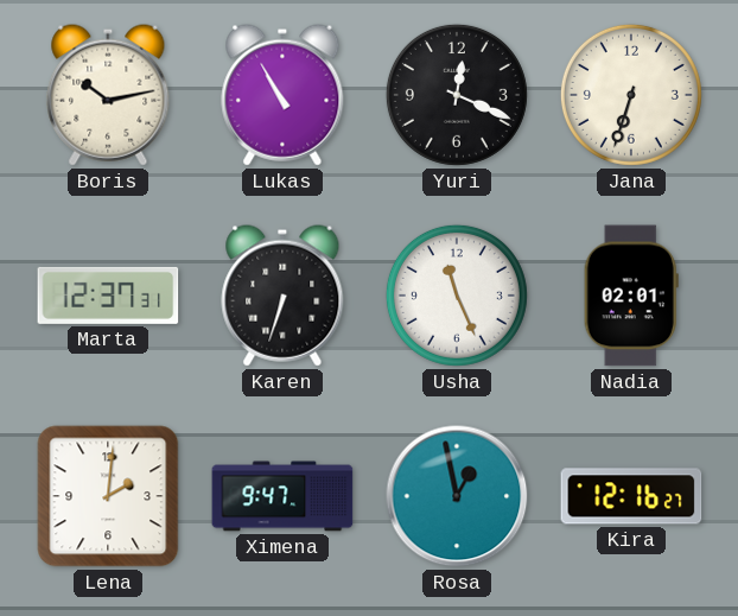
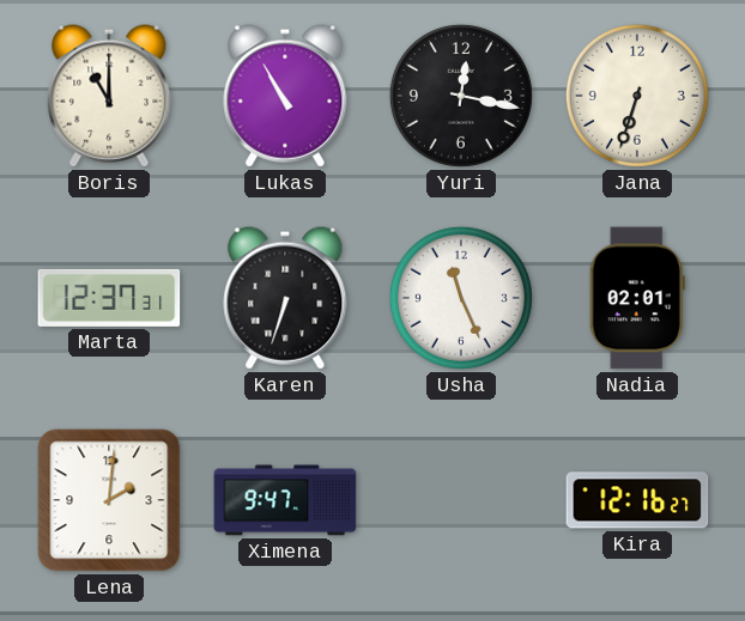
Boris: 10:13 -> 11:00 (109, 96)
Yuri: 12:19 -> 12:17 (461, 96)
Rosa: 12:58 -> none (457, 496)
